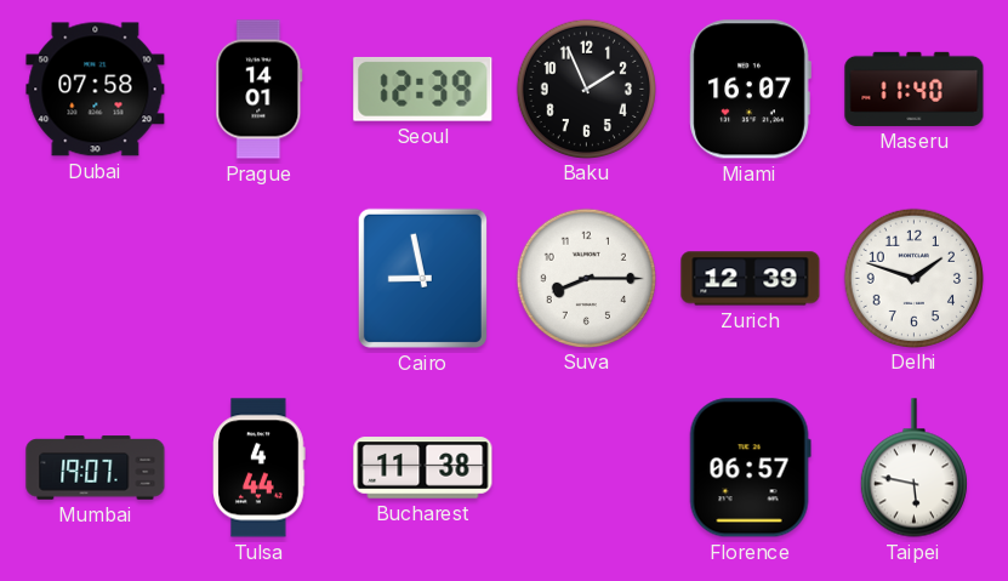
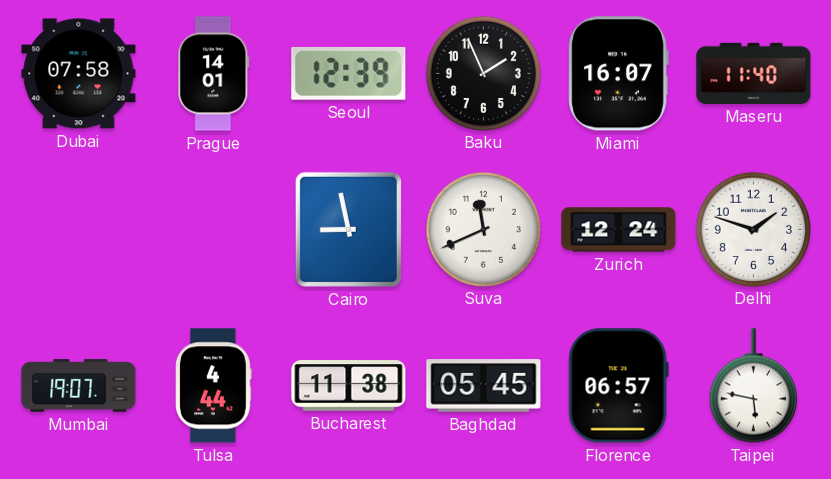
Suva: 8:15 -> 11:41 (483, 229)
Zurich: 12:39 -> 12:24 (619, 230)
Baghdad: none -> 05:45 (484, 386)
